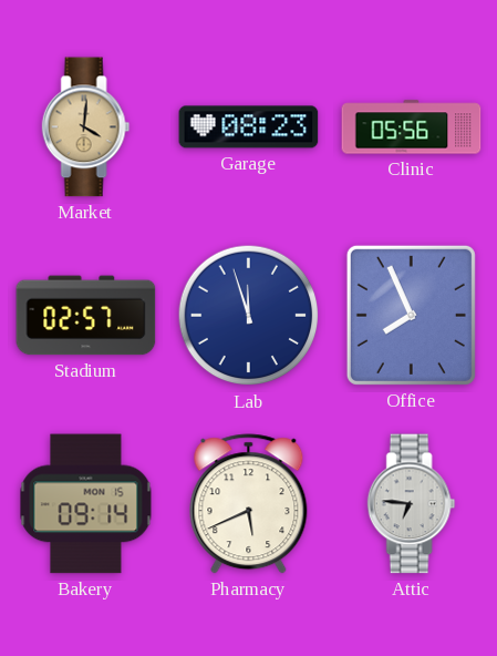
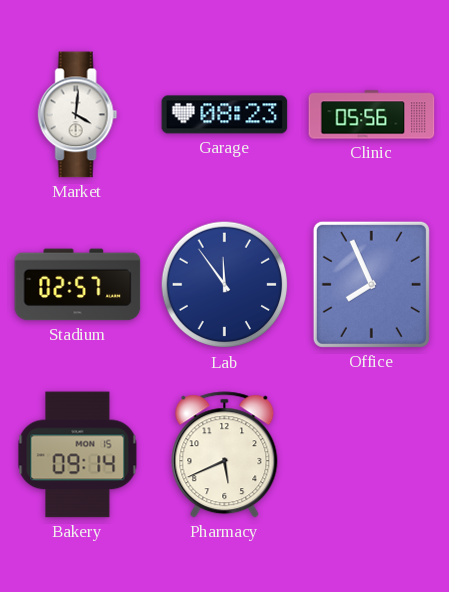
Market dial: champagne -> white (78, 115)
Lab: 11:57 -> 11:54 (225, 285)
Attic: 6:46 -> none (412, 504)
